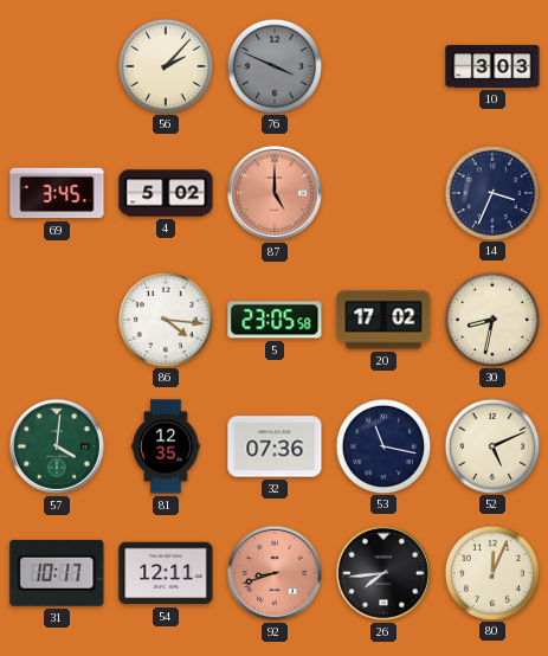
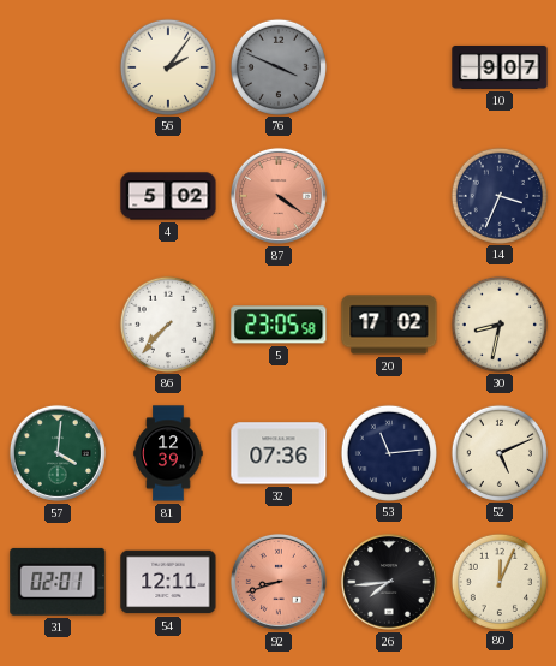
56: 2:07 -> 2:06 (167, 66)
10: 3:03 -> 9:07 (500, 67)
69: 3:45 -> none (57, 193)
87: 5:00 -> 4:21 (279, 196)
86: 4:16 -> 7:37 (167, 323)
81: 12:35 -> 12:39 (168, 453)
53: 11:17 -> 11:14 (388, 452)
31: 10:17 -> 02:01 (58, 582)
